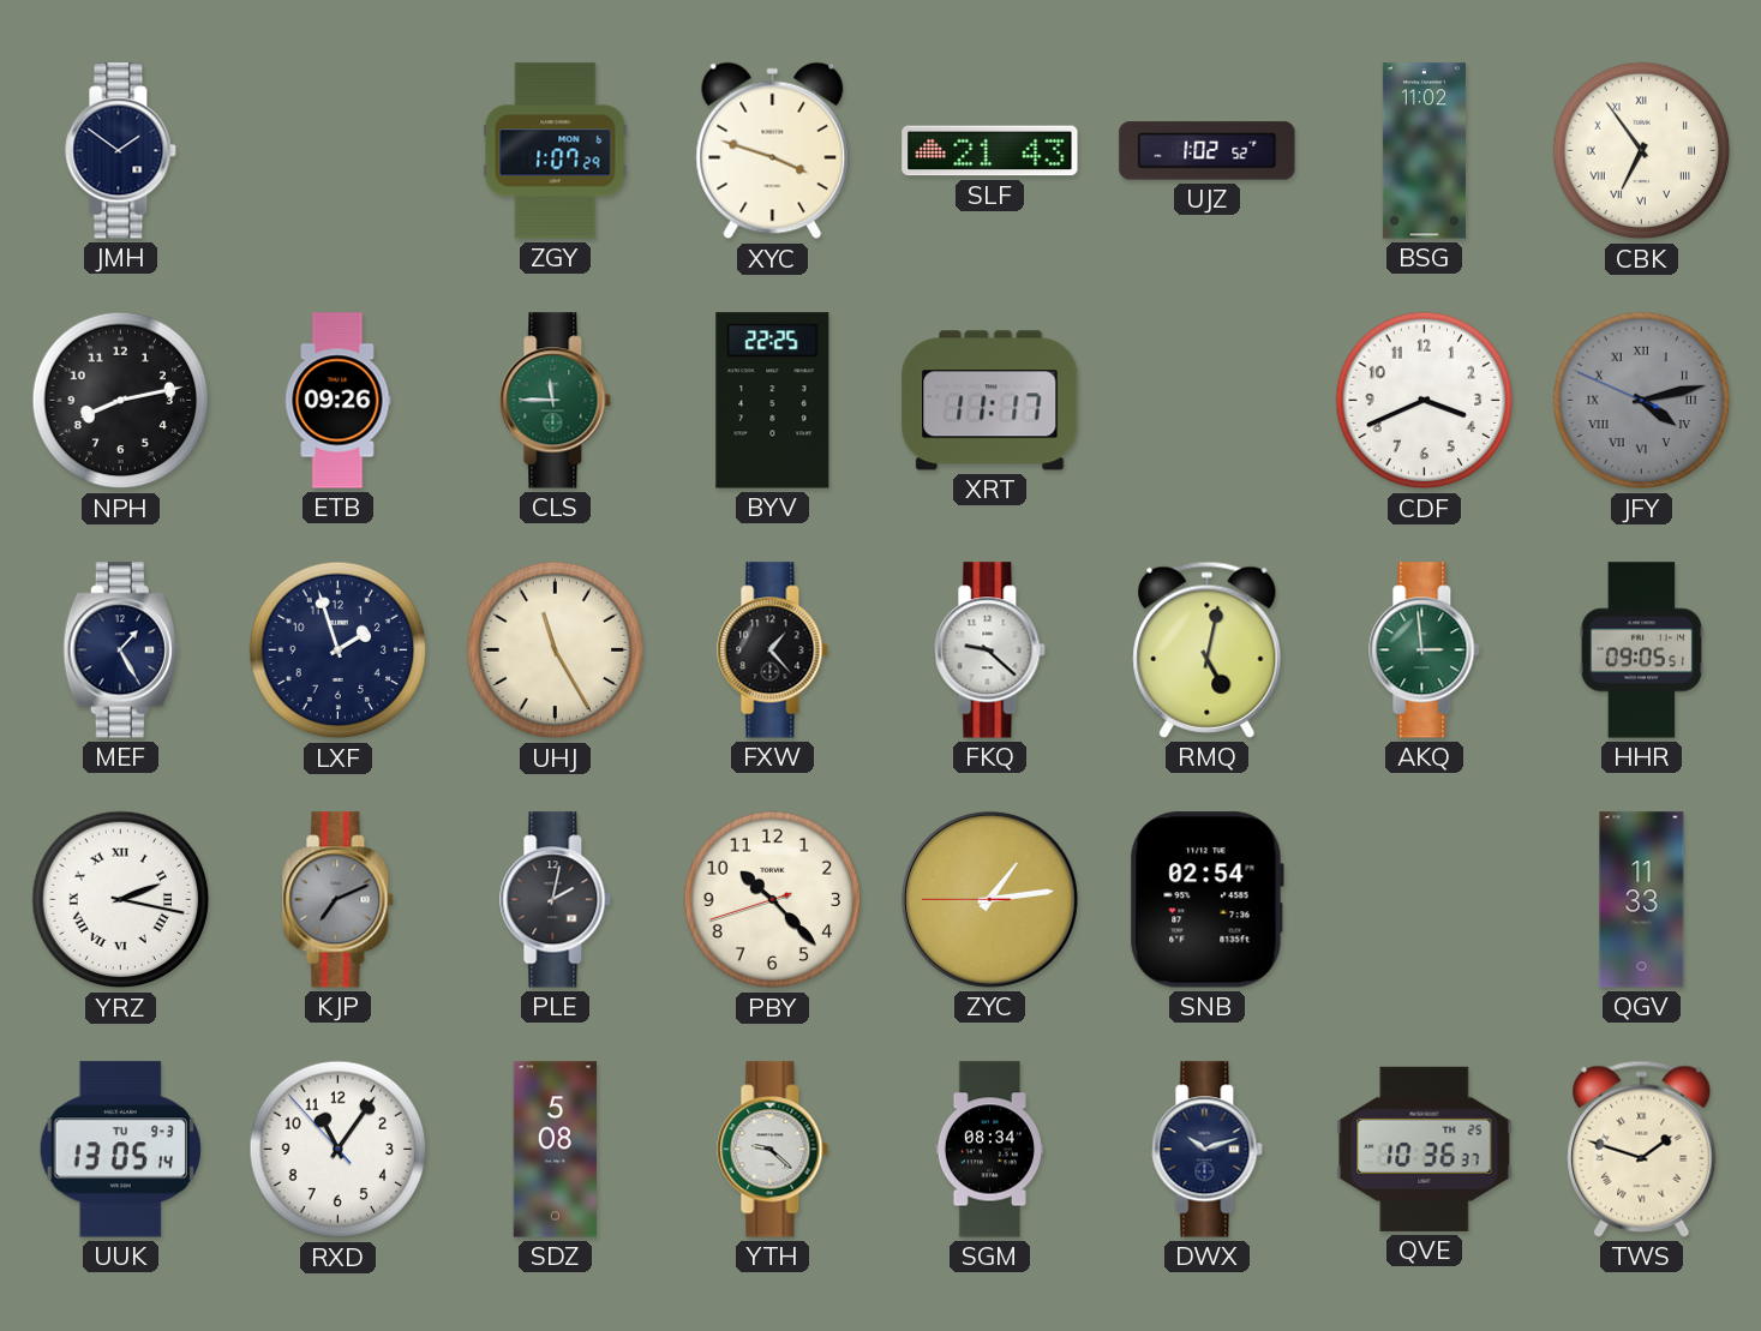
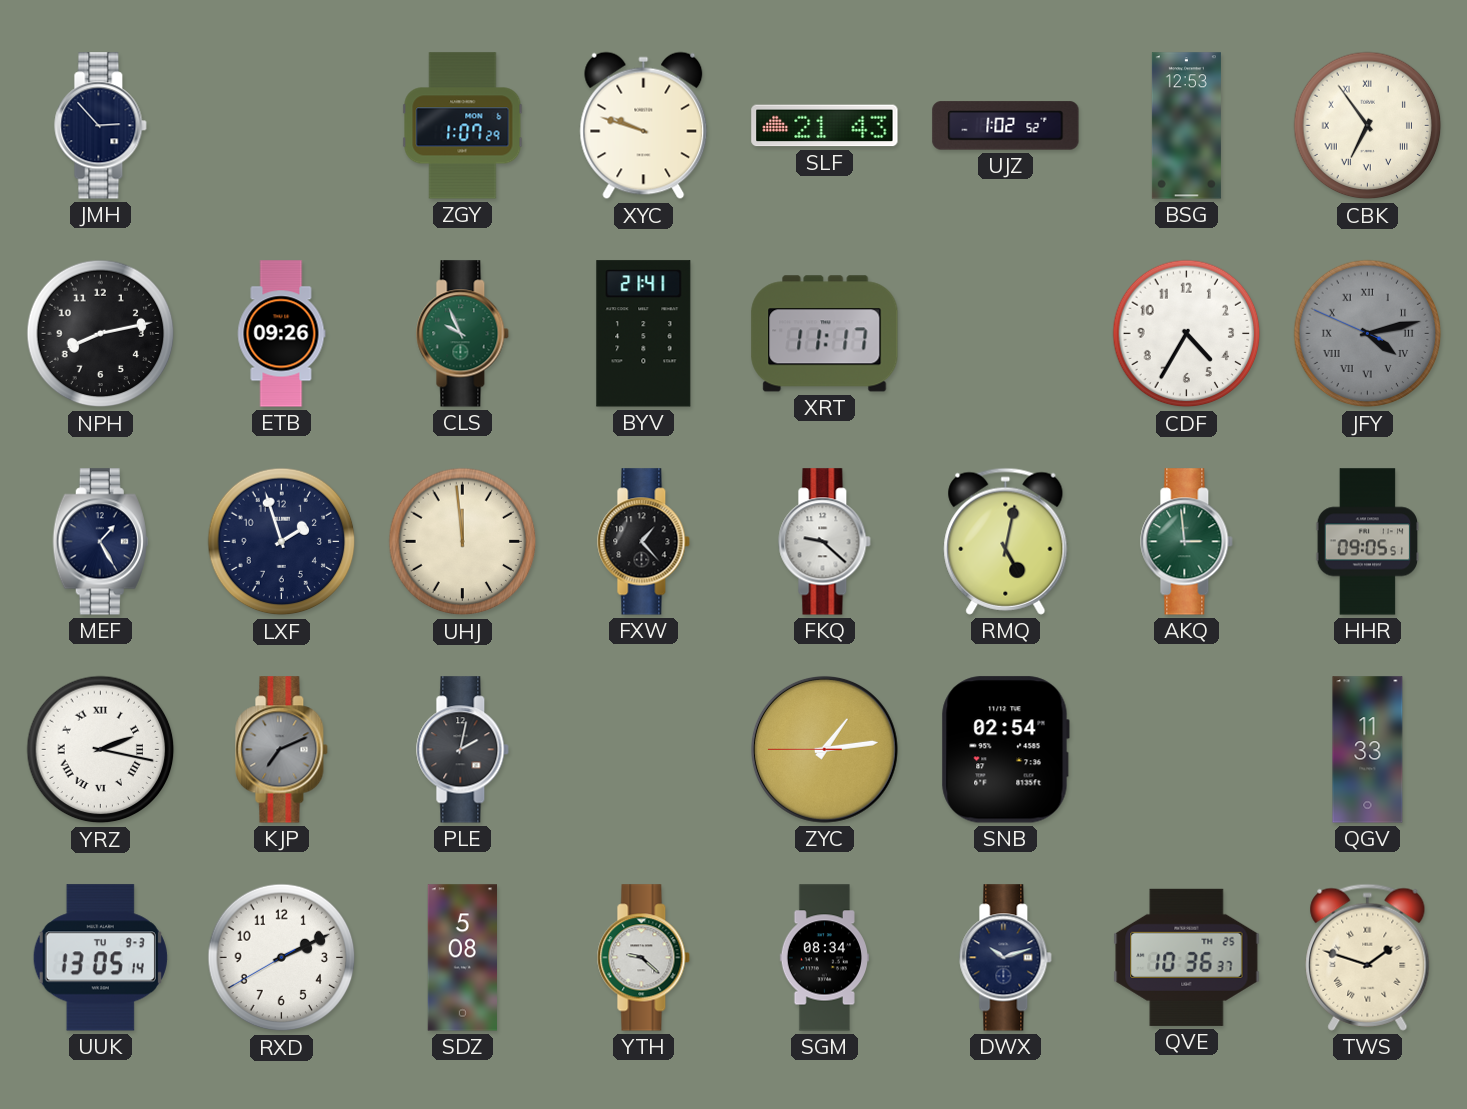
JMH: 1:51 -> 2:53 (101, 126)
XYC: 3:48 -> 9:48 (644, 126)
BSG: 11:02 -> 12:53 (1186, 126)
CLS: 11:45 -> 9:56 (463, 334)
BYV: 22:25 -> 21:41 (644, 334)
CDF: 3:41 -> 4:35 (1187, 334)
UHJ: 11:25 -> 11:59 (463, 542)
PBY: 10:22 -> none (773, 900)
RXD: 11:05 -> 2:10 (282, 958)
